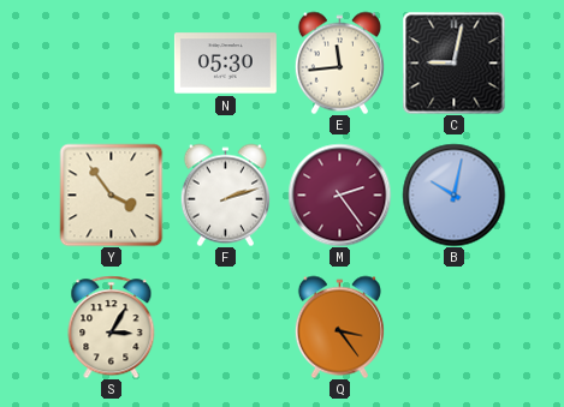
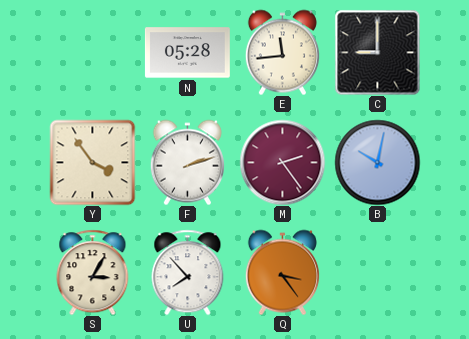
N: 05:30 -> 05:28 (187, 53)
C: 9:02 -> 9:00 (377, 52)
U: none -> 7:53 (188, 272)
